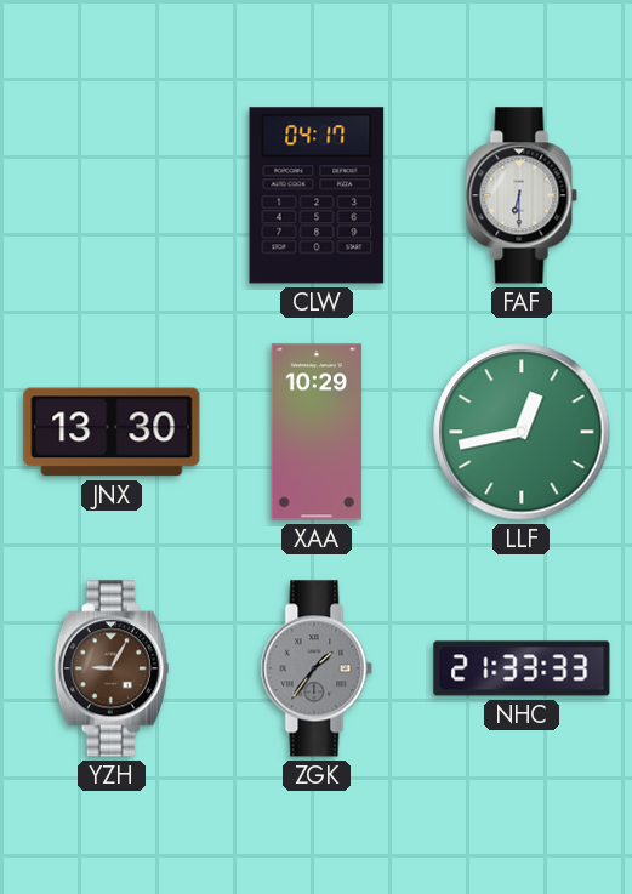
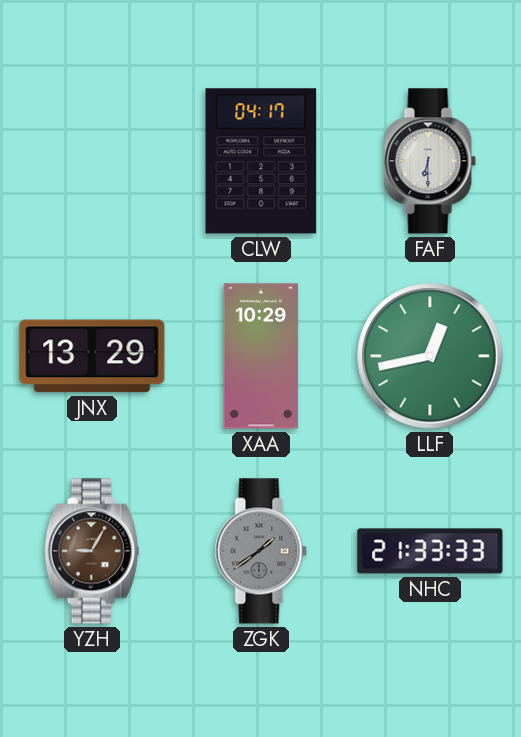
JNX: 13:30 -> 13:29 (92, 356)
ZGK: 1:36 -> 1:39 (261, 551)
